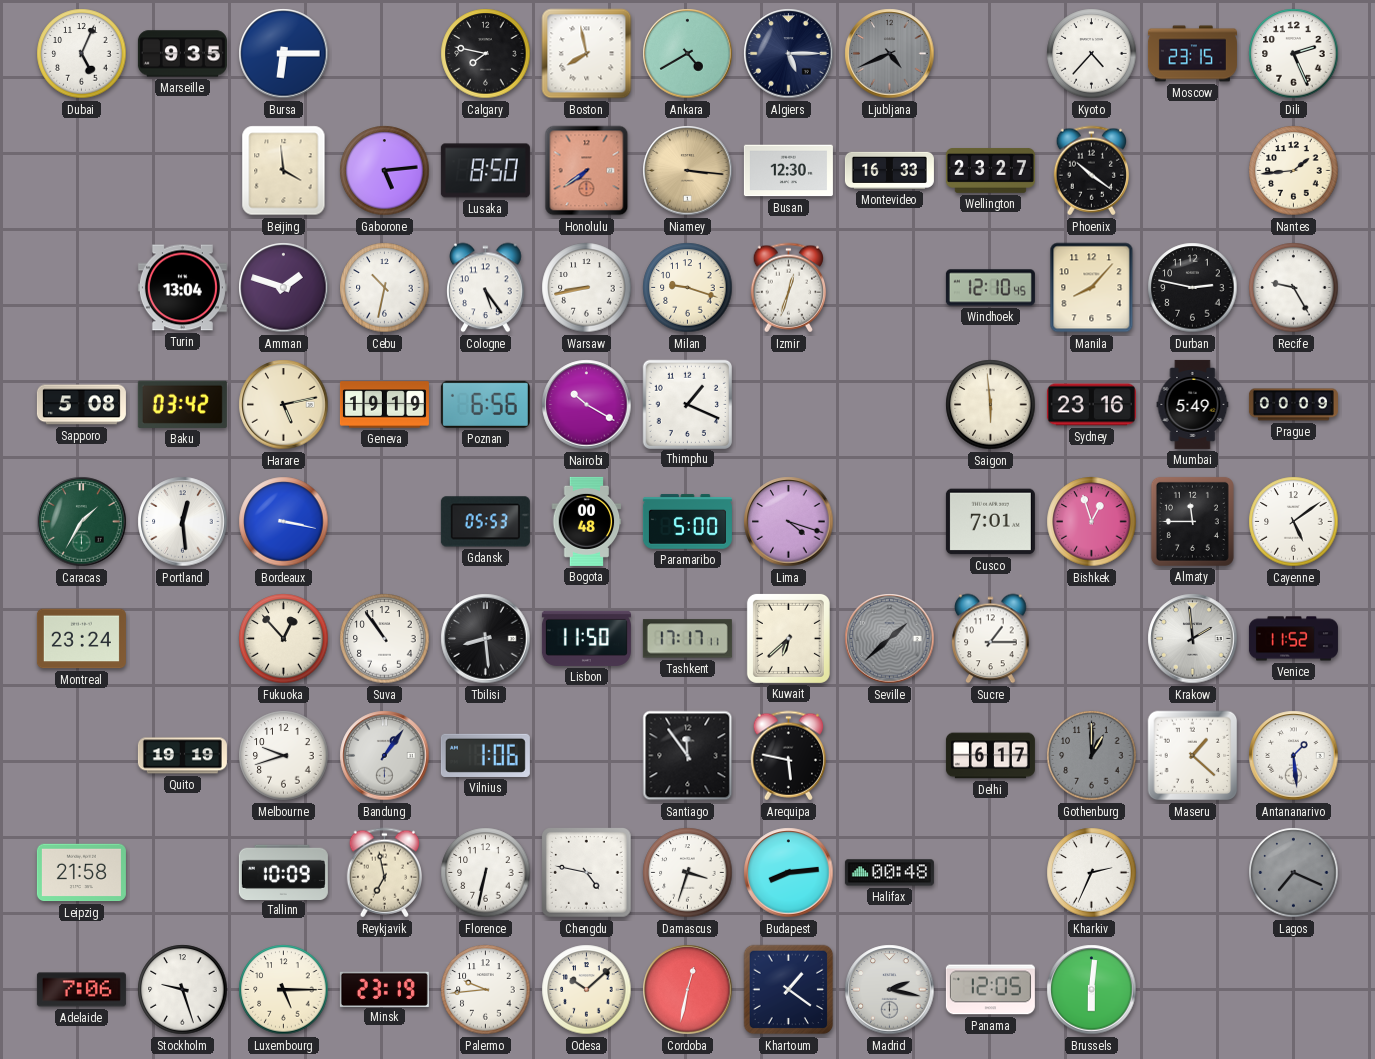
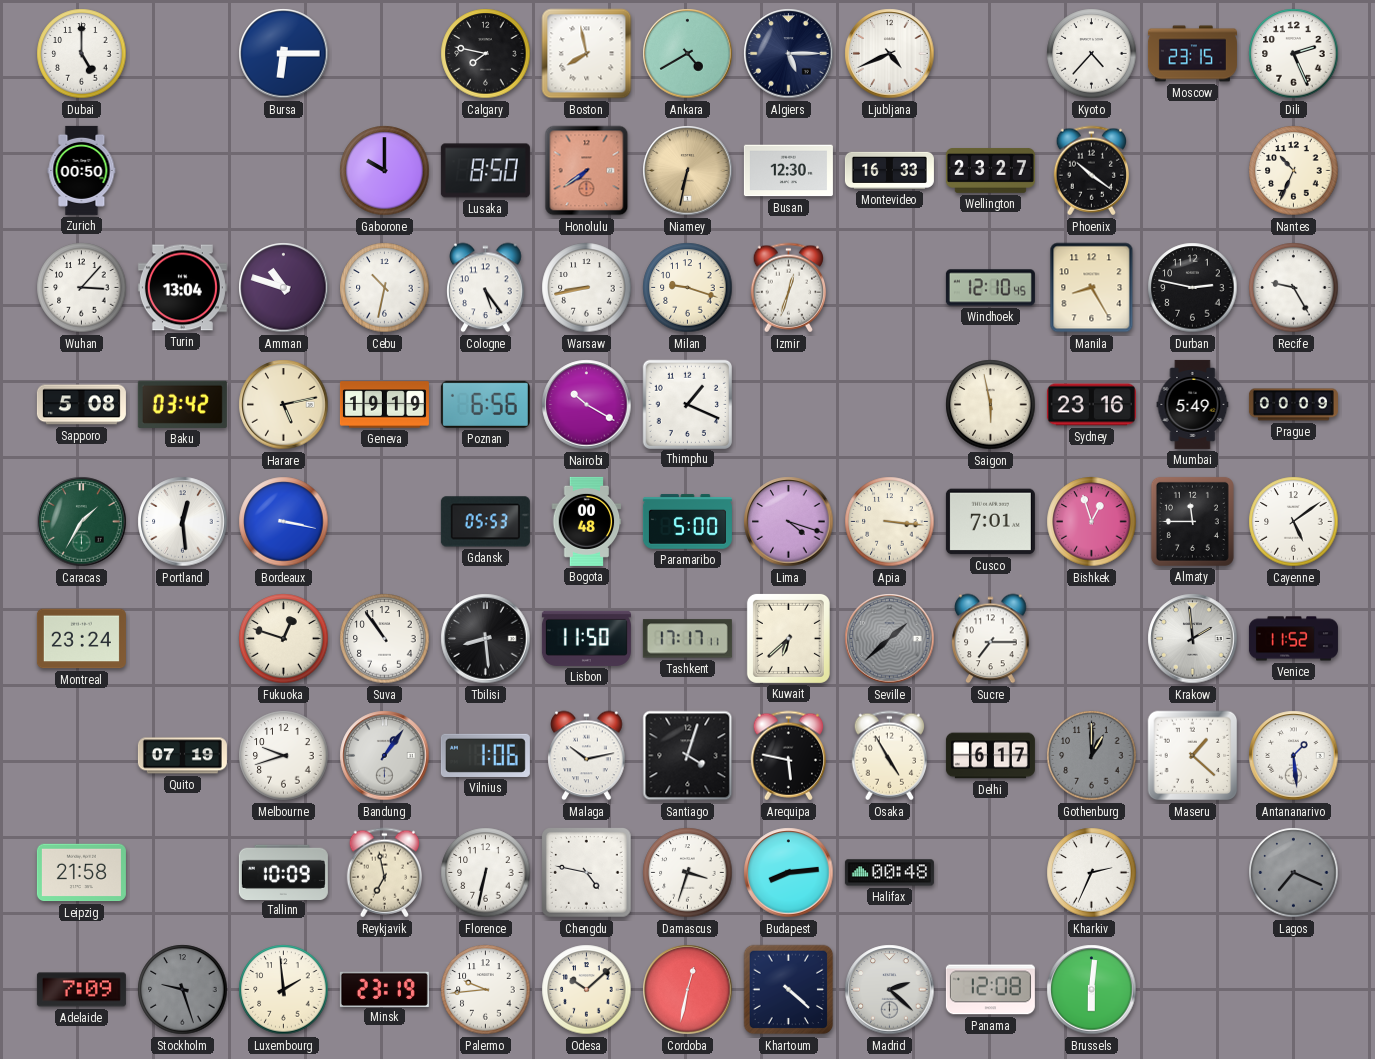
Dubai: 5:04 -> 5:00 (82, 54)
Marseille: 9:35 -> none (182, 54)
Ljubljana dial: grey -> white (890, 54)
Zurich: none -> 00:50 (82, 170)
Beijing: 3:59 -> none (284, 171)
Gaborone: 5:14 -> 10:00 (385, 171)
Niamey: 3:16 -> 6:32 (688, 171)
Nantes: 1:44 -> 10:34 (1294, 171)
Wuhan: none -> 3:07 (82, 288)
Amman: 1:48 -> 10:48 (284, 288)
Manila: 8:07 -> 8:25 (1092, 288)
Saigon: 5:59 -> 5:58 (991, 405)
Apia: none -> 3:16 (890, 522)
Fukuoka: 12:53 -> 12:48 (284, 639)
Sucre: 1:15 -> 7:15 (991, 639)
Quito: 19:19 -> 07:19 (182, 756)
Malaga: none -> 10:13 (587, 756)
Santiago: 11:54 -> 4:03 (688, 756)
Osaka: none -> 4:55 (889, 756)
Adelaide: 7:06 -> 7:09 (81, 990)
Stockholm dial: white -> grey (183, 990)
Luxembourg: 5:15 -> 1:59 (284, 990)
Khartoum: 1:21 -> 4:22 (789, 990)
Madrid: 2:17 -> 2:22 (890, 990)
Panama: 12:05 -> 12:08 (990, 990)
